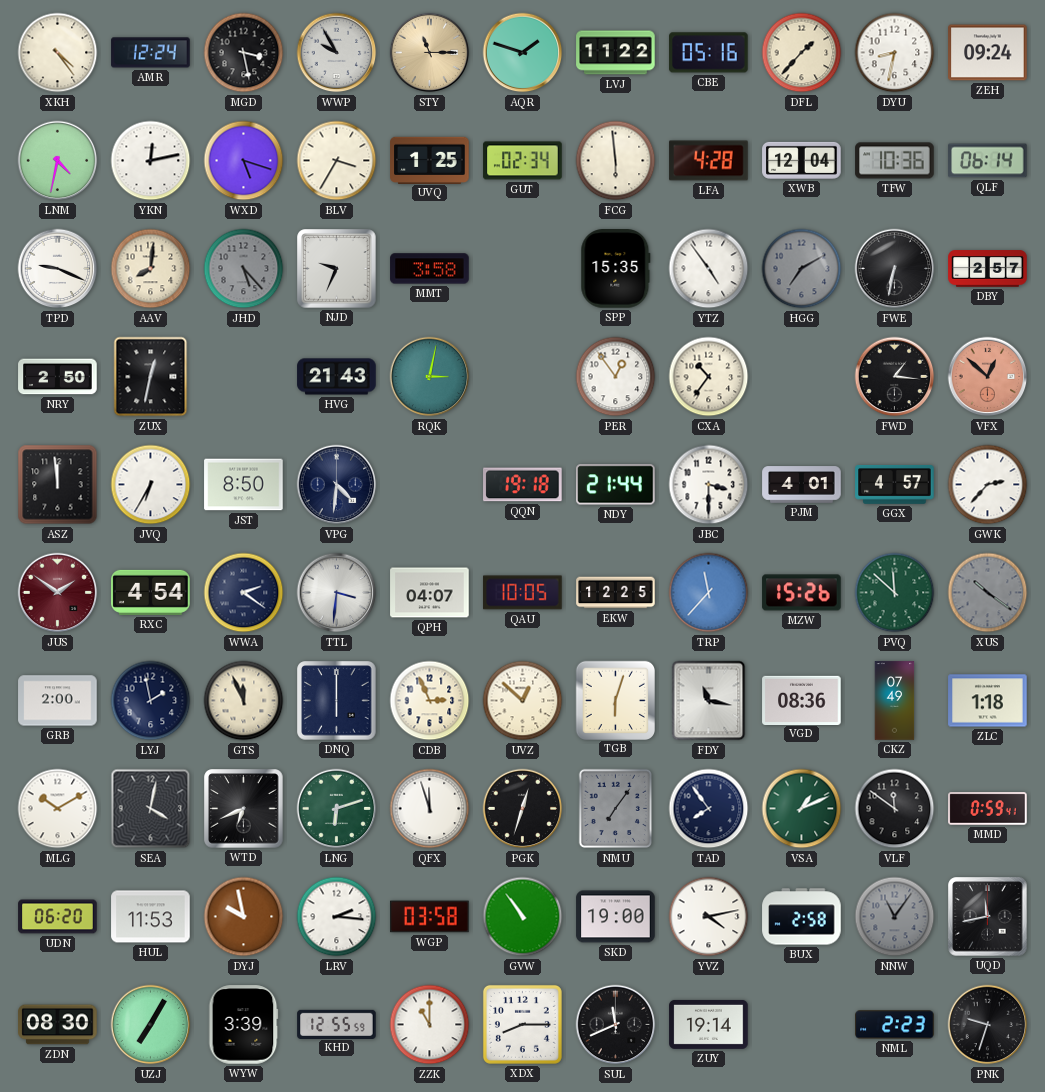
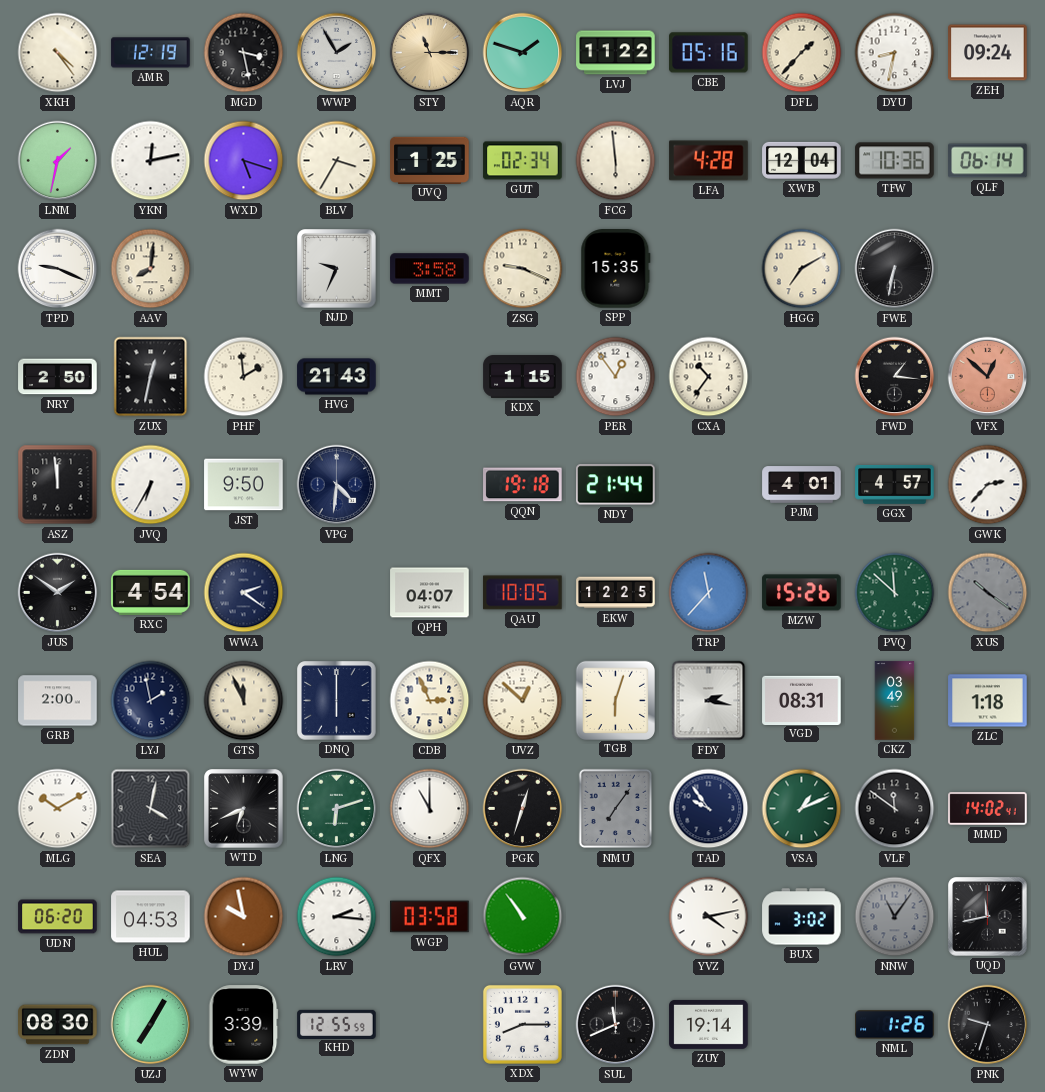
AMR: 12:24 -> 12:19 (151, 53)
WWP: 9:55 -> 1:55 (337, 53)
LNM: 4:32 -> 1:32 (58, 161)
JHD: 5:23 -> none (244, 269)
ZSG: none -> 9:19 (523, 269)
YTZ: 4:54 -> none (709, 269)
HGG dial: grey -> cream (802, 269)
DBY: 2:57 -> none (988, 269)
PHF: none -> 1:59 (244, 377)
RQK: 3:02 -> none (430, 377)
KDX: none -> 1:15 (523, 377)
JST: 8:50 -> 9:50 (244, 485)
JBC: 3:30 -> none (709, 485)
JUS dial: burgundy -> black (58, 593)
TTL: 3:31 -> none (337, 593)
FDY: 11:17 -> 2:17 (709, 701)
VGD: 08:36 -> 08:31 (802, 700)
CKZ: 07:49 -> 03:49 (895, 701)
QFX: 11:57 -> 11:00 (430, 809)
TAD: 7:54 -> 9:54 (709, 809)
MMD: 0:59 -> 14:02 (988, 809)
HUL: 11:53 -> 04:53 (151, 917)
SKD: 19:00 -> none (616, 917)
BUX: 2:58 -> 3:02 (802, 917)
ZZK: 11:00 -> none (430, 1025)
NML: 2:23 -> 1:26 (895, 1025)
